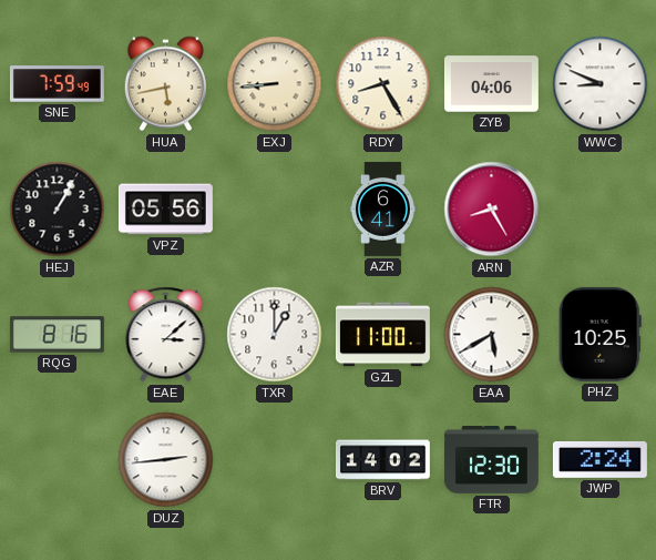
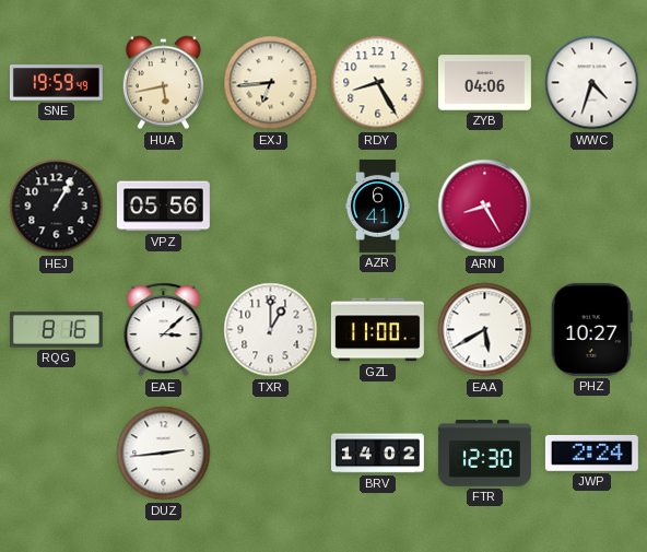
SNE: 7:59 -> 19:59 (56, 83)
EXJ: 8:44 -> 6:44 (271, 83)
WWC: 8:49 -> 4:33 (592, 83)
PHZ: 10:25 -> 10:27 (591, 329)
